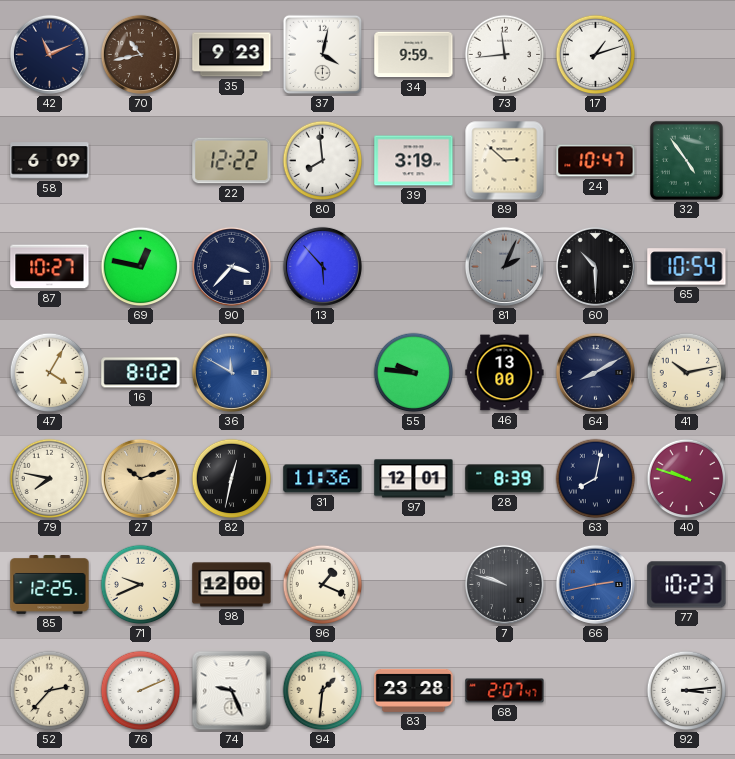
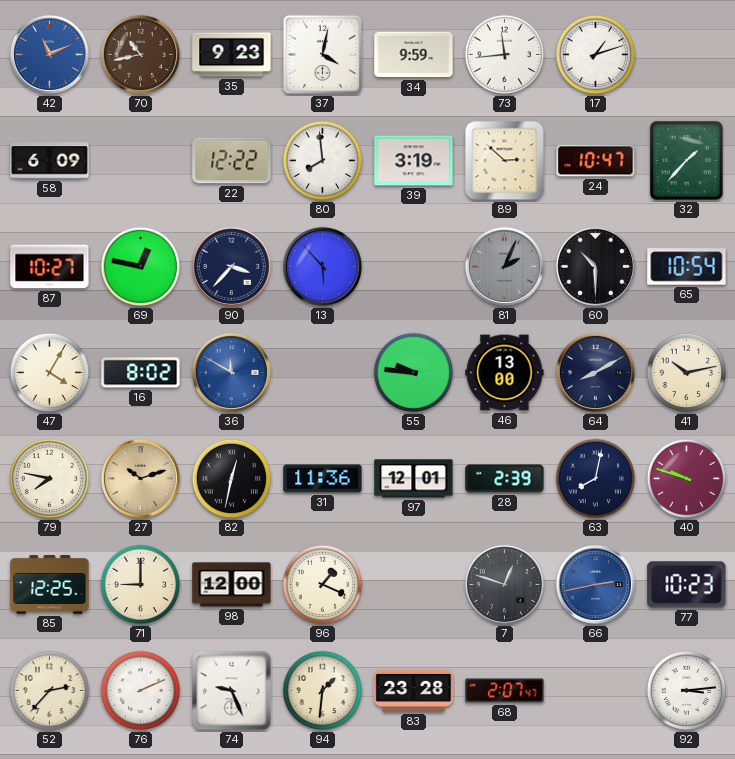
42 dial: navy -> blue (49, 54)
32: 4:54 -> 1:37 (686, 160)
28: 8:39 -> 2:39 (505, 479)
71: 9:41 -> 9:00 (141, 585)
7: 9:48 -> 12:48 (504, 584)
